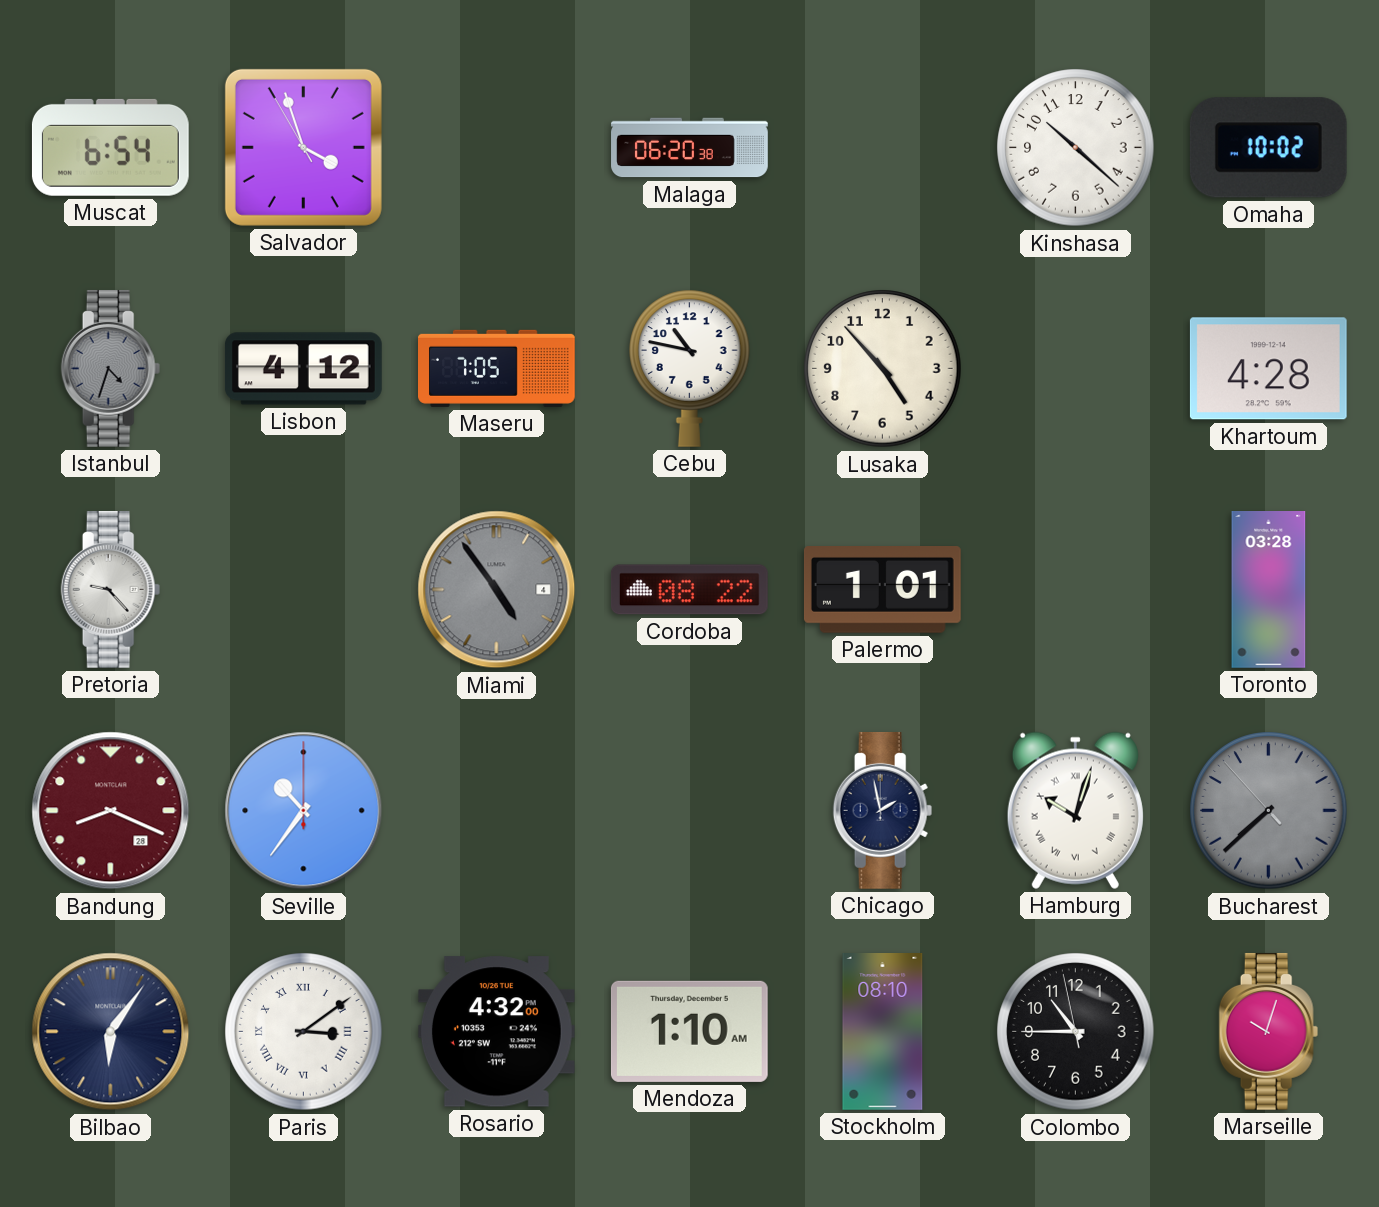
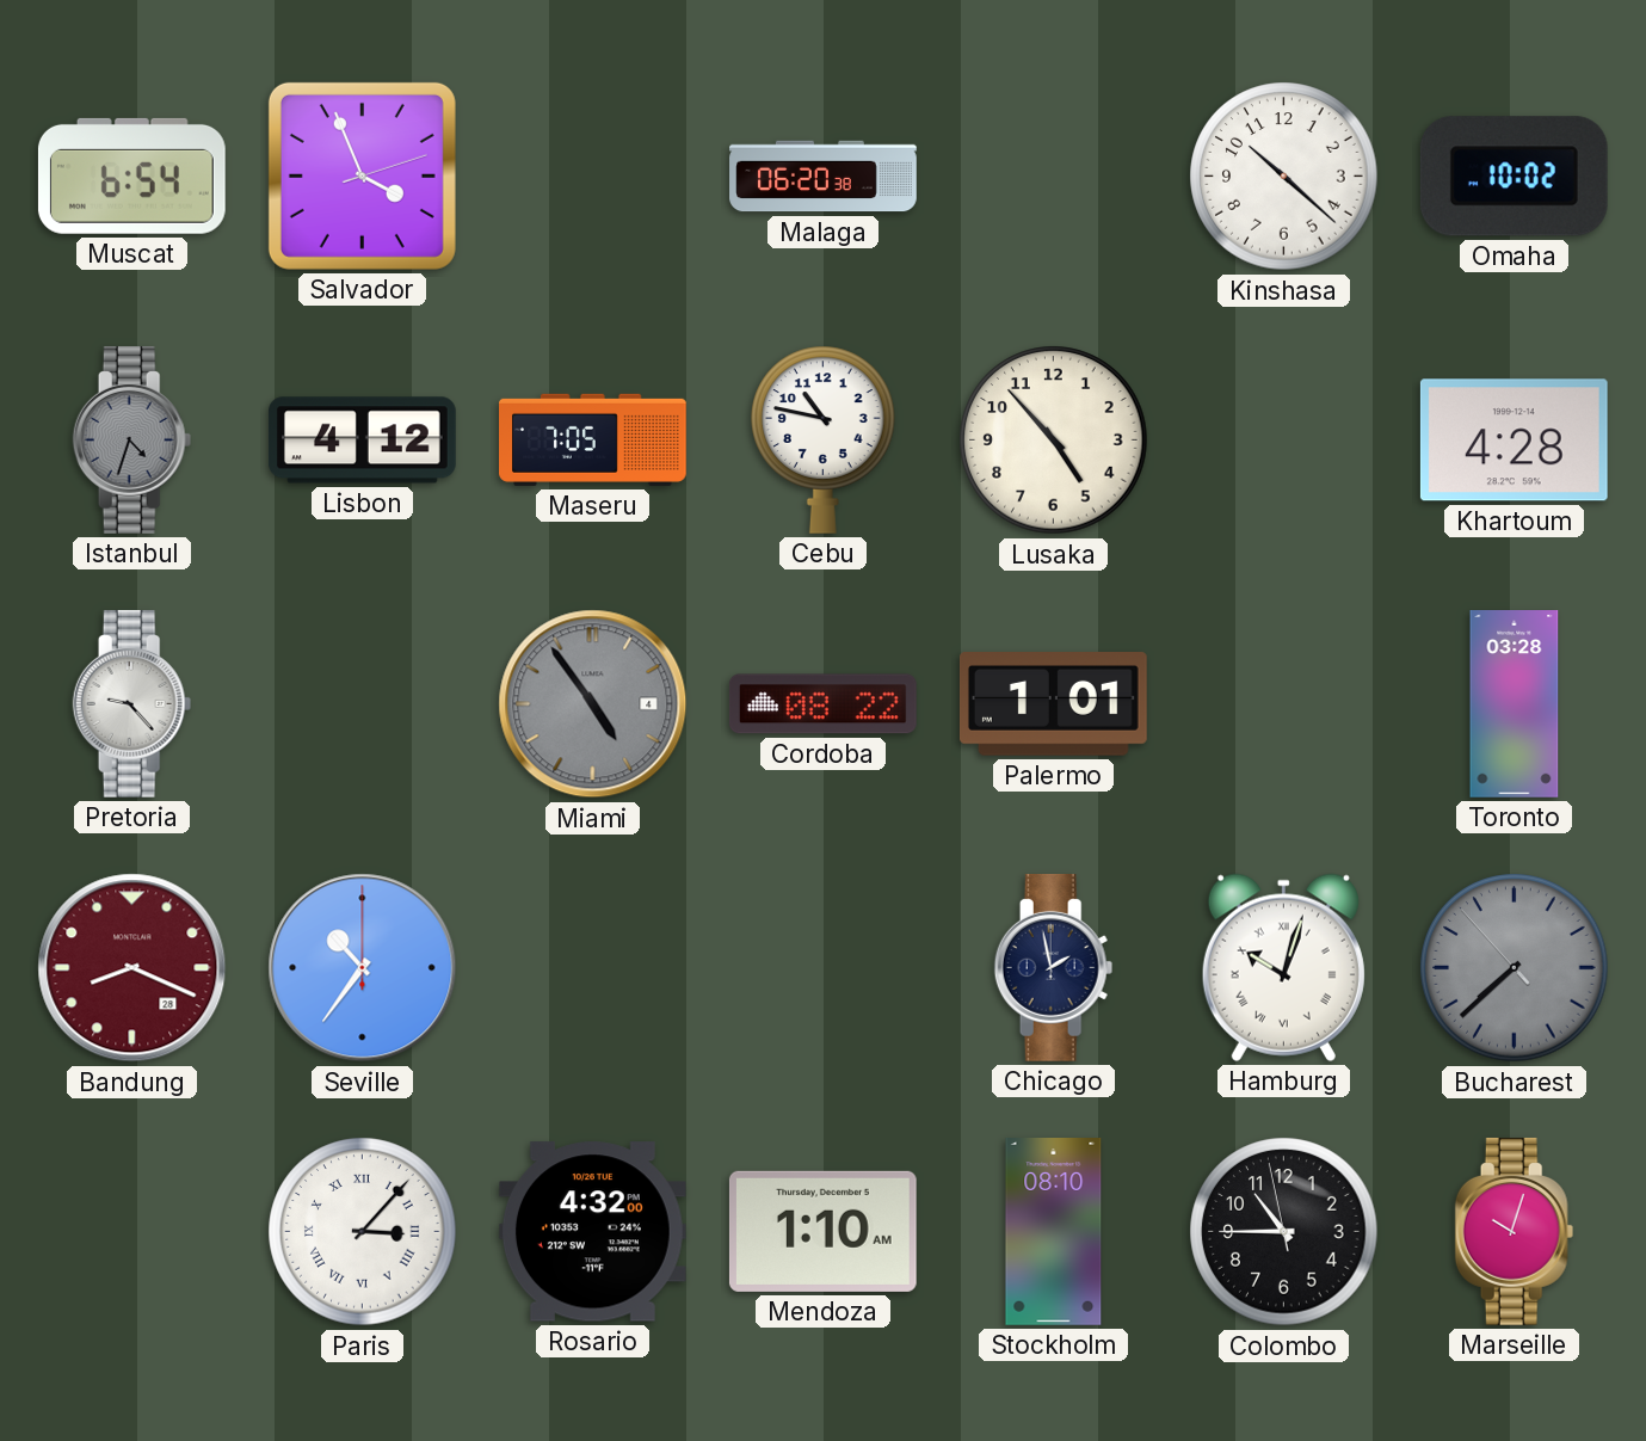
Salvador: 3:56:55 -> 3:56:12 (362, 175)
Bilbao: 6:06 -> none (111, 1032)
Paris: 3:09 -> 3:07 (363, 1232)
